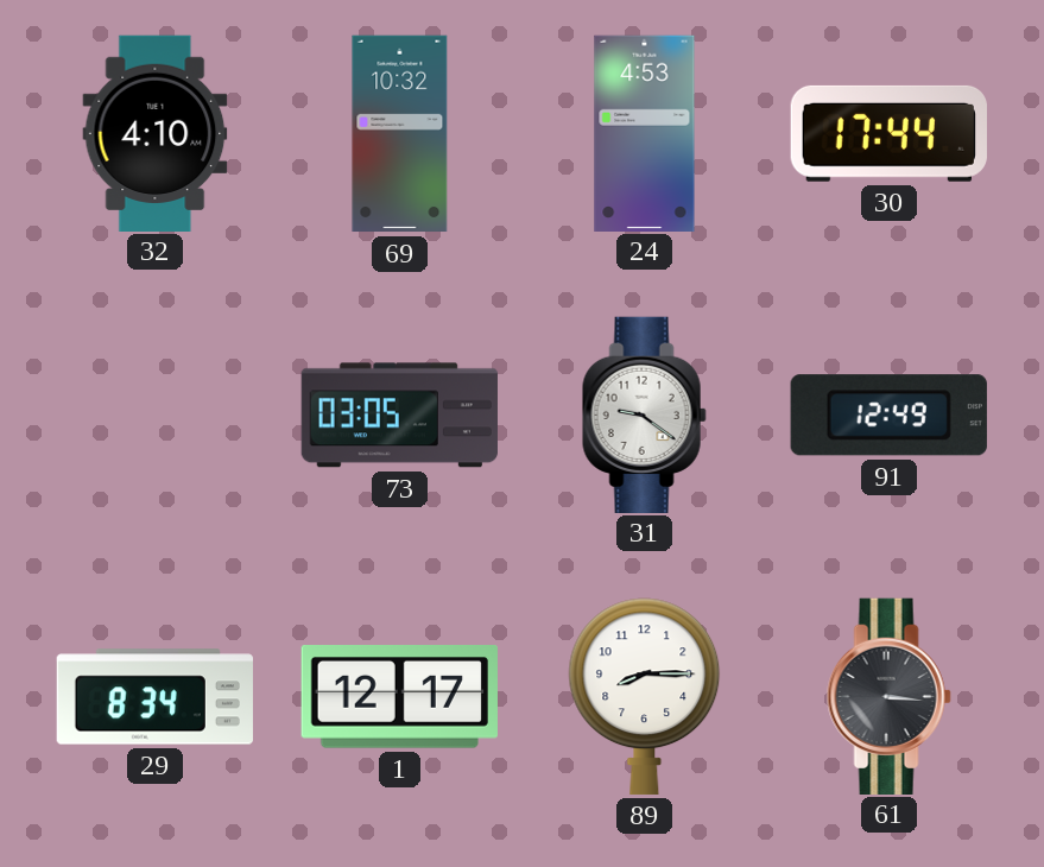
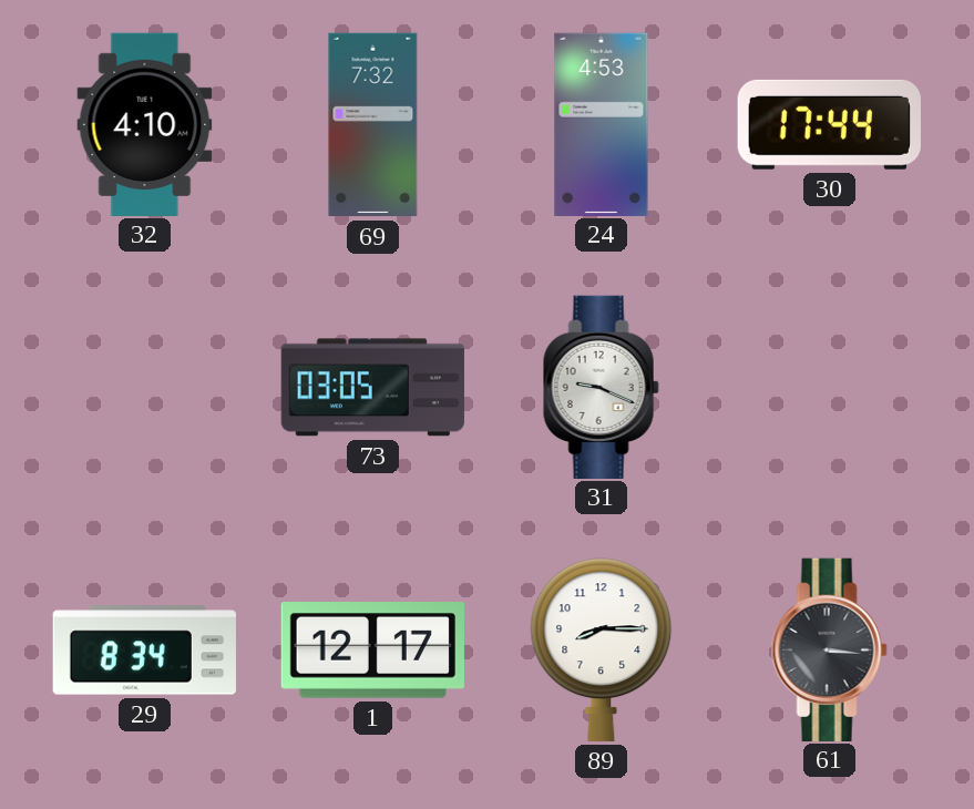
69: 10:32 -> 7:32 (373, 125)
31: 9:21 -> 9:19 (601, 387)
91: 12:49 -> none (888, 416)
